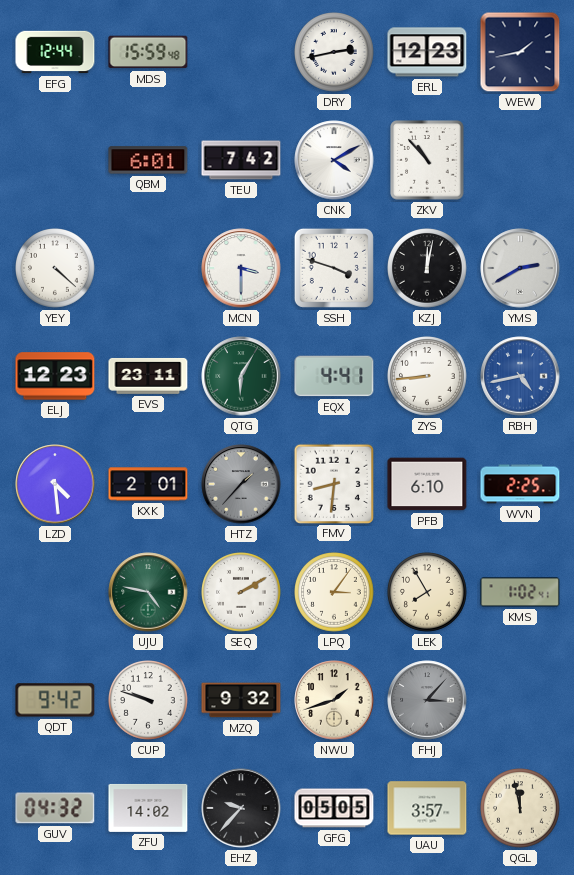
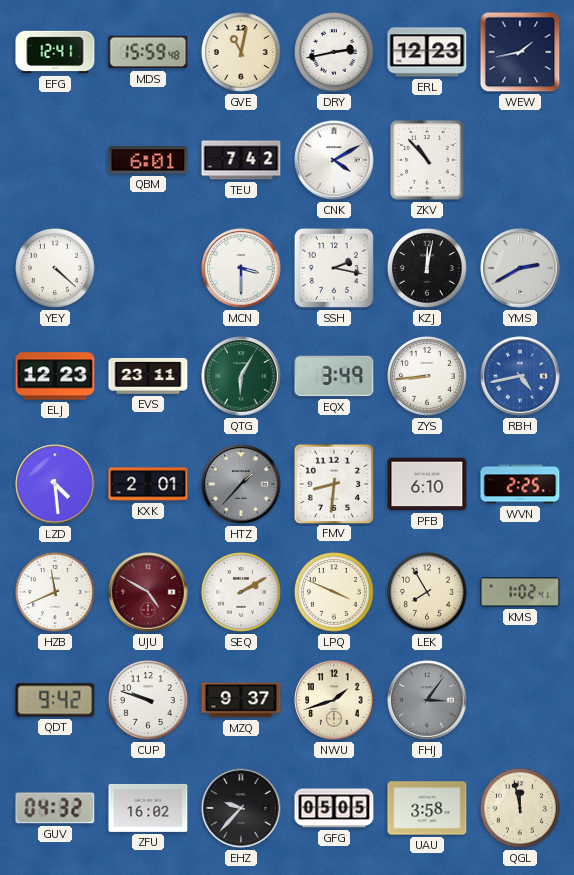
EFG: 12:44 -> 12:41 (55, 52)
GVE: none -> 11:02 (241, 52)
SSH: 3:48 -> 2:17 (334, 268)
EQX: 4:41 -> 3:49 (334, 376)
HZB: none -> 11:41 (55, 592)
UJU: 4:47 -> 4:50 (148, 592)
UJU dial: green -> burgundy (148, 592)
LPQ: 3:06 -> 3:49 (334, 592)
MZQ: 9:32 -> 9:37 (241, 700)
FHJ: 3:07 -> 3:06 (427, 700)
ZFU: 14:02 -> 16:02 (148, 808)
UAU: 3:57 -> 3:58 (427, 808)
